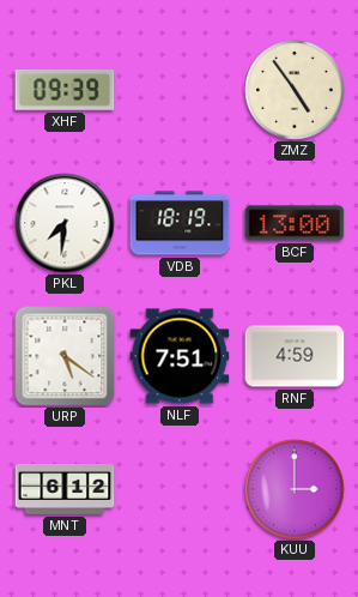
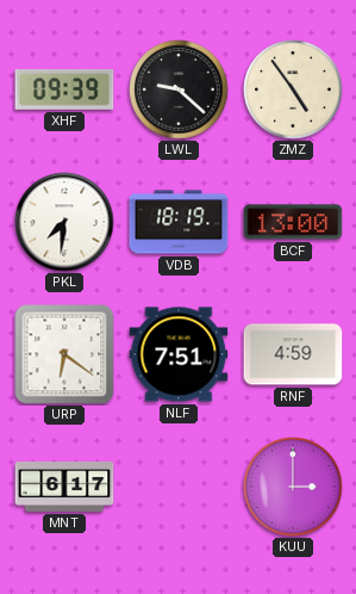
LWL: none -> 9:22 (179, 89)
URP: 5:21 -> 6:21 (64, 354)
MNT: 6:12 -> 6:17 (64, 487)
